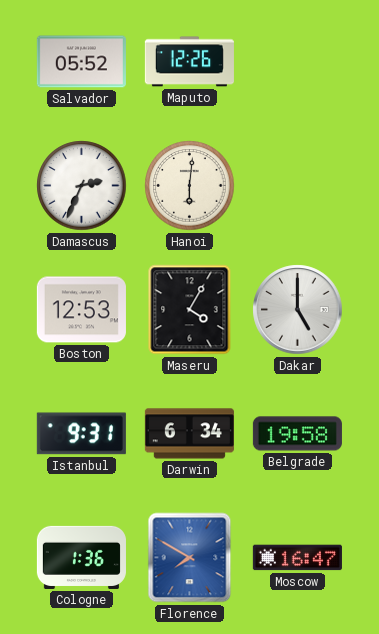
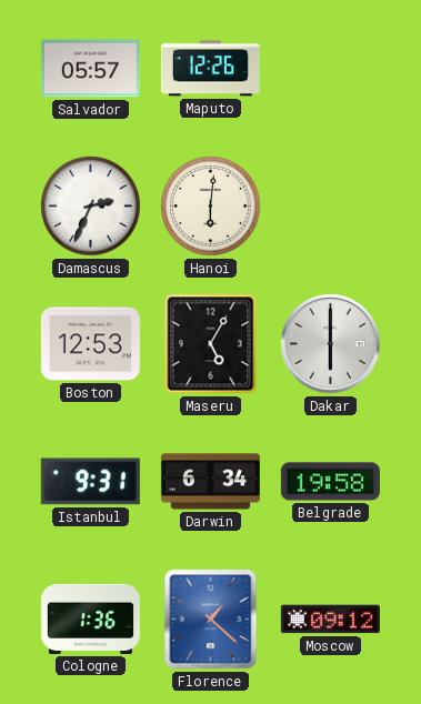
Salvador: 05:52 -> 05:57 (90, 69)
Maseru: 4:05 -> 5:05 (211, 344)
Dakar: 5:00 -> 6:00 (331, 344)
Florence: 7:50 -> 1:22 (211, 620)
Moscow: 16:47 -> 09:12 (330, 620)
